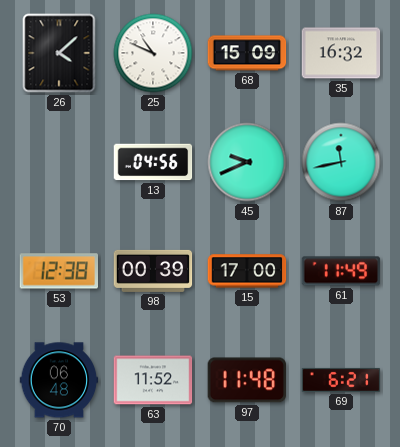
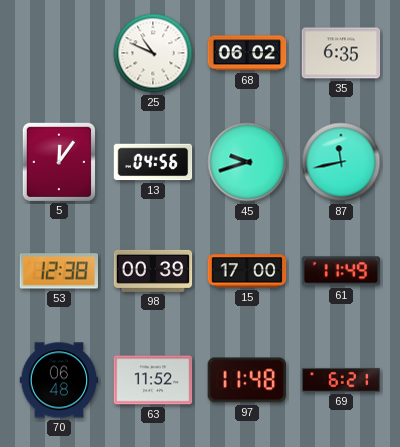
26: 4:08 -> none (59, 53)
68: 15:09 -> 06:02 (247, 53)
35: 16:32 -> 6:35 (341, 53)
5: none -> 12:06 (58, 161)
45: 9:41 -> 9:42 (247, 162)
